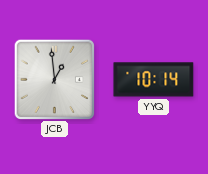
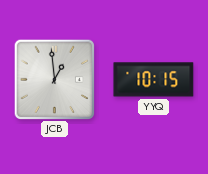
YYQ: 10:14 -> 10:15 (154, 80)
